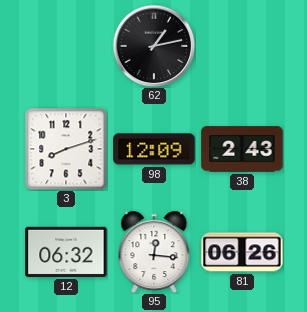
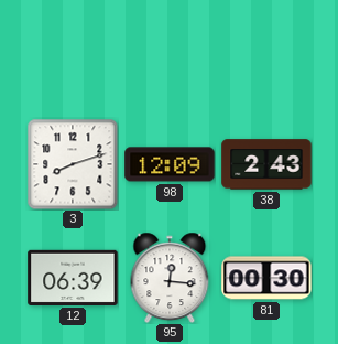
62: 1:13 -> none (154, 46)
12: 06:32 -> 06:39 (73, 278)
81: 06:26 -> 00:30 (266, 278)
